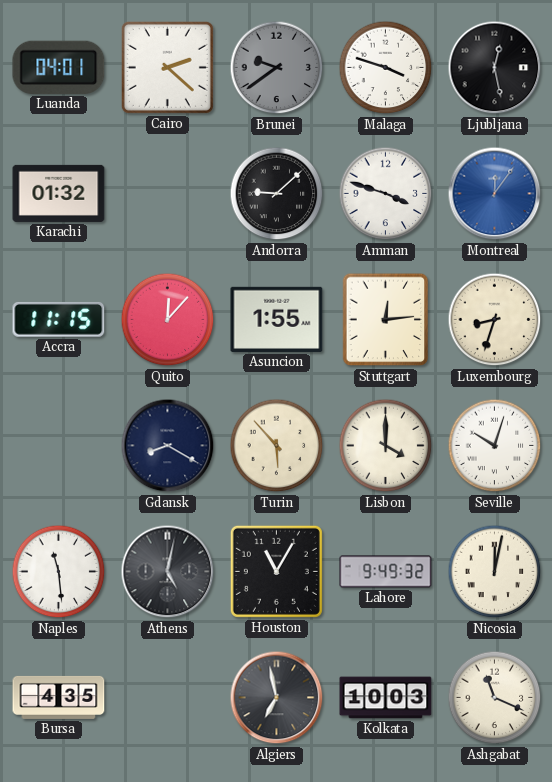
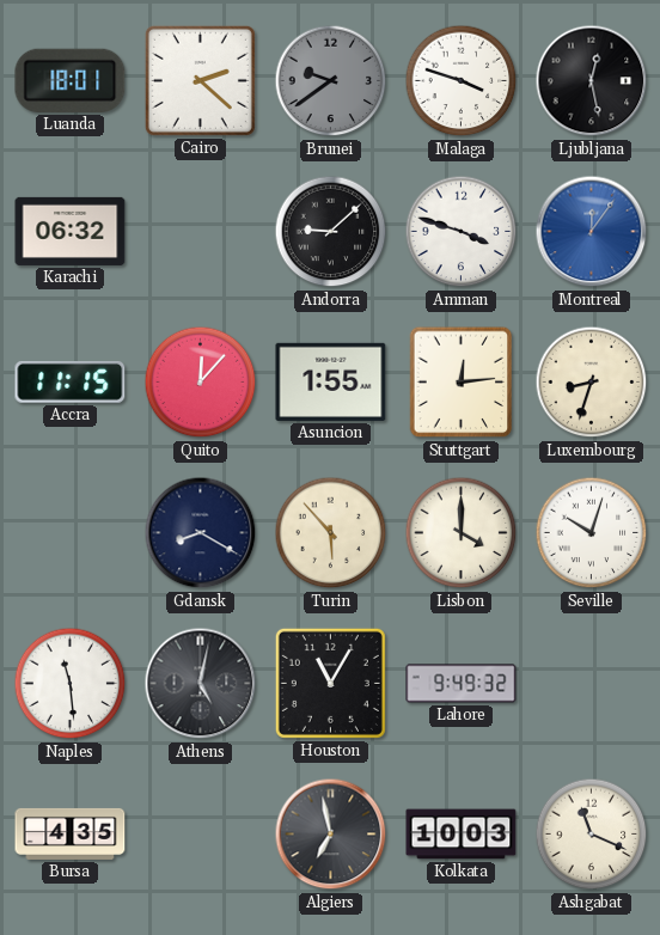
Luanda: 04:01 -> 18:01 (71, 80)
Karachi: 01:32 -> 06:32 (71, 231)
Nicosia: 12:02 -> none (495, 572)
